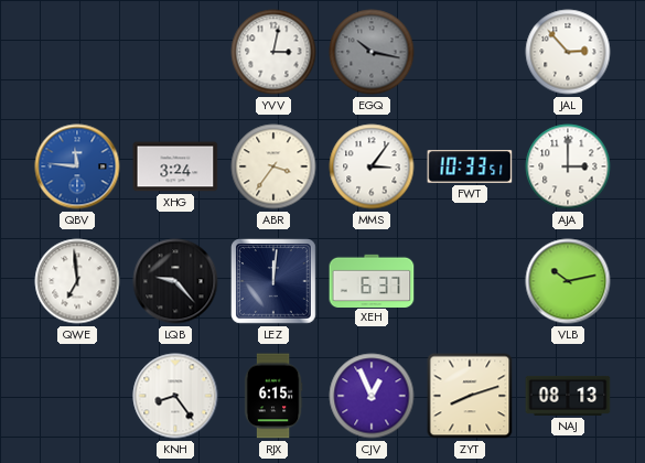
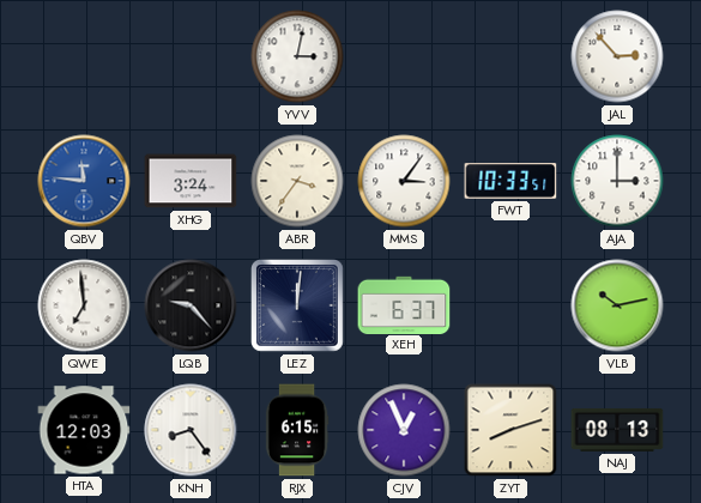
EGQ: 10:17 -> none (372, 52)
HTA: none -> 12:03 (84, 430)
